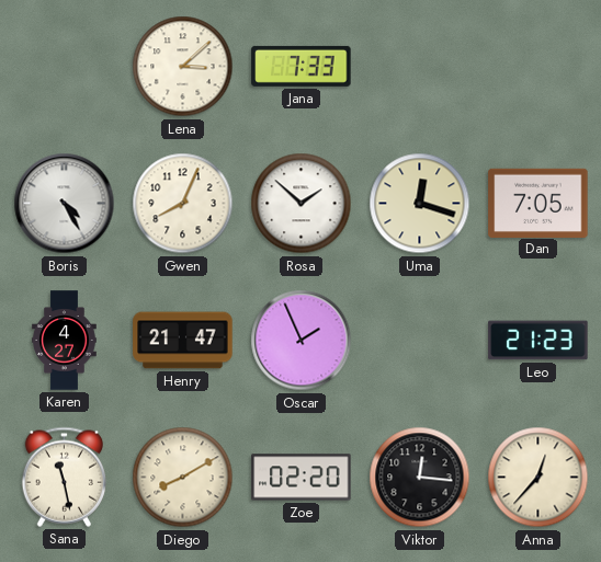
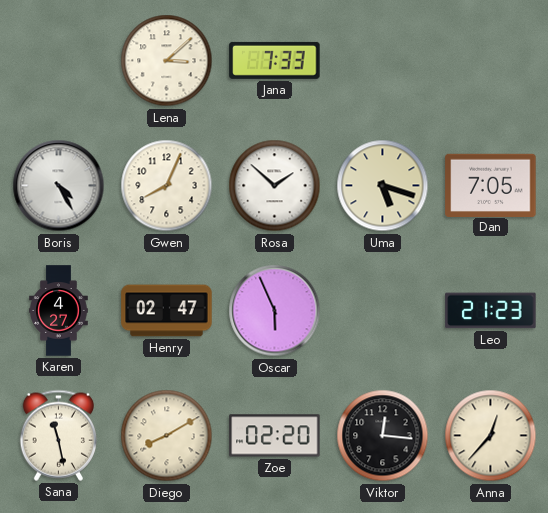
Uma: 12:18 -> 5:18 (383, 186)
Henry: 21:47 -> 02:47 (167, 311)
Oscar: 1:56 -> 5:56 (275, 311)
